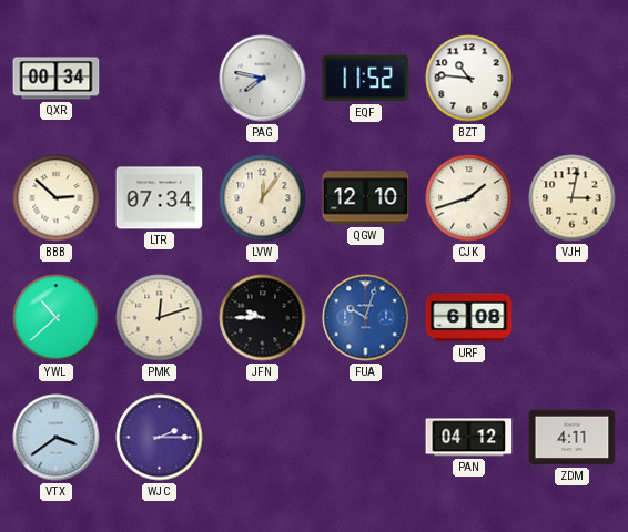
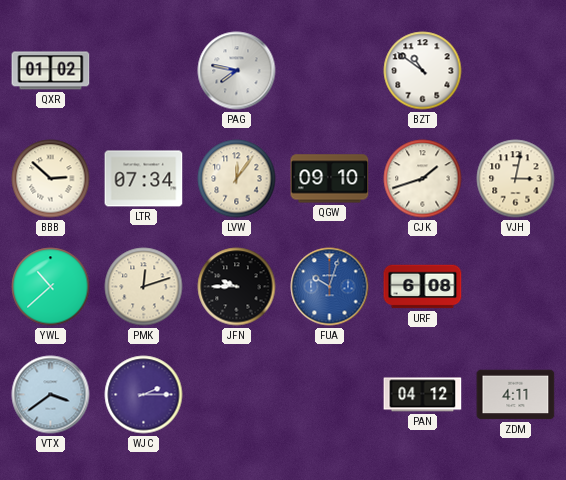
QXR: 00:34 -> 01:02 (51, 71)
EQF: 11:52 -> none (366, 79)
BZT: 10:46 -> 10:51 (423, 71)
QGW: 12:10 -> 09:10 (330, 179)
